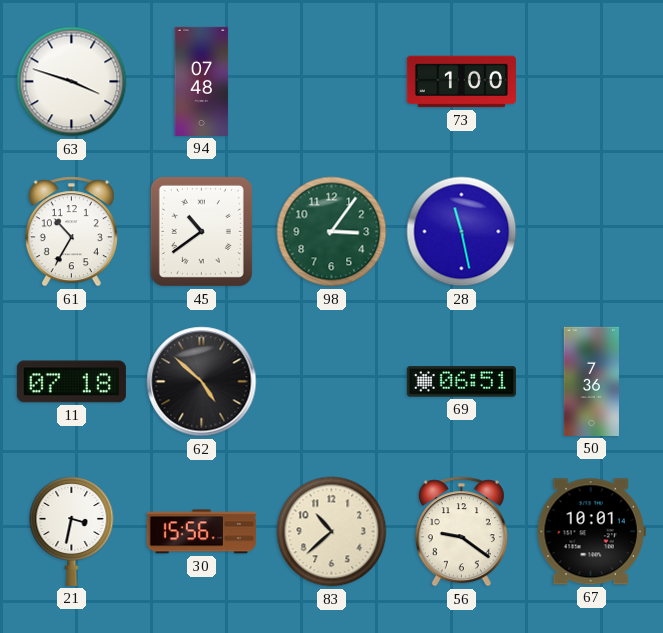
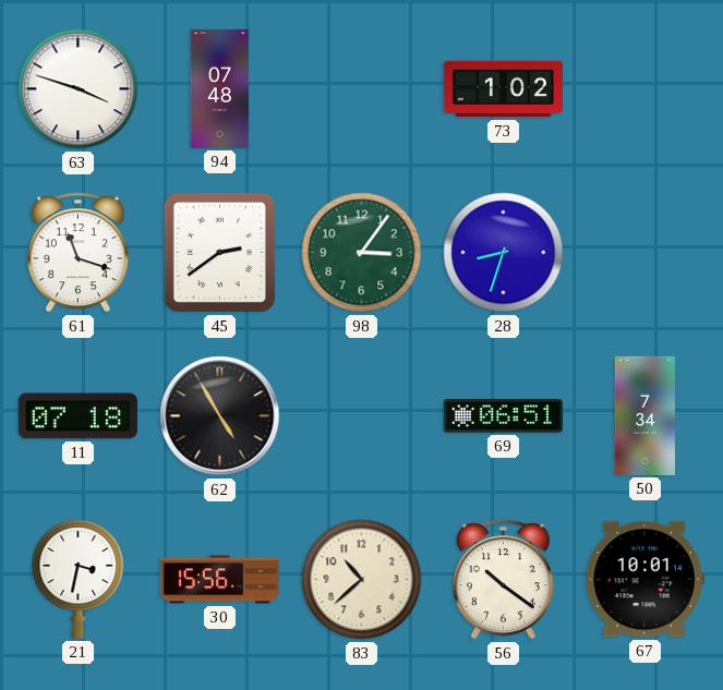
73: 1:00 -> 1:02 (503, 89)
61: 10:35 -> 11:18 (77, 253)
45: 10:39 -> 2:39 (219, 252)
28: 11:28 -> 8:33 (504, 253)
62: 4:52 -> 4:55 (220, 416)
50: 7:36 -> 7:34 (644, 415)
56: 9:21 -> 10:21 (503, 580)
